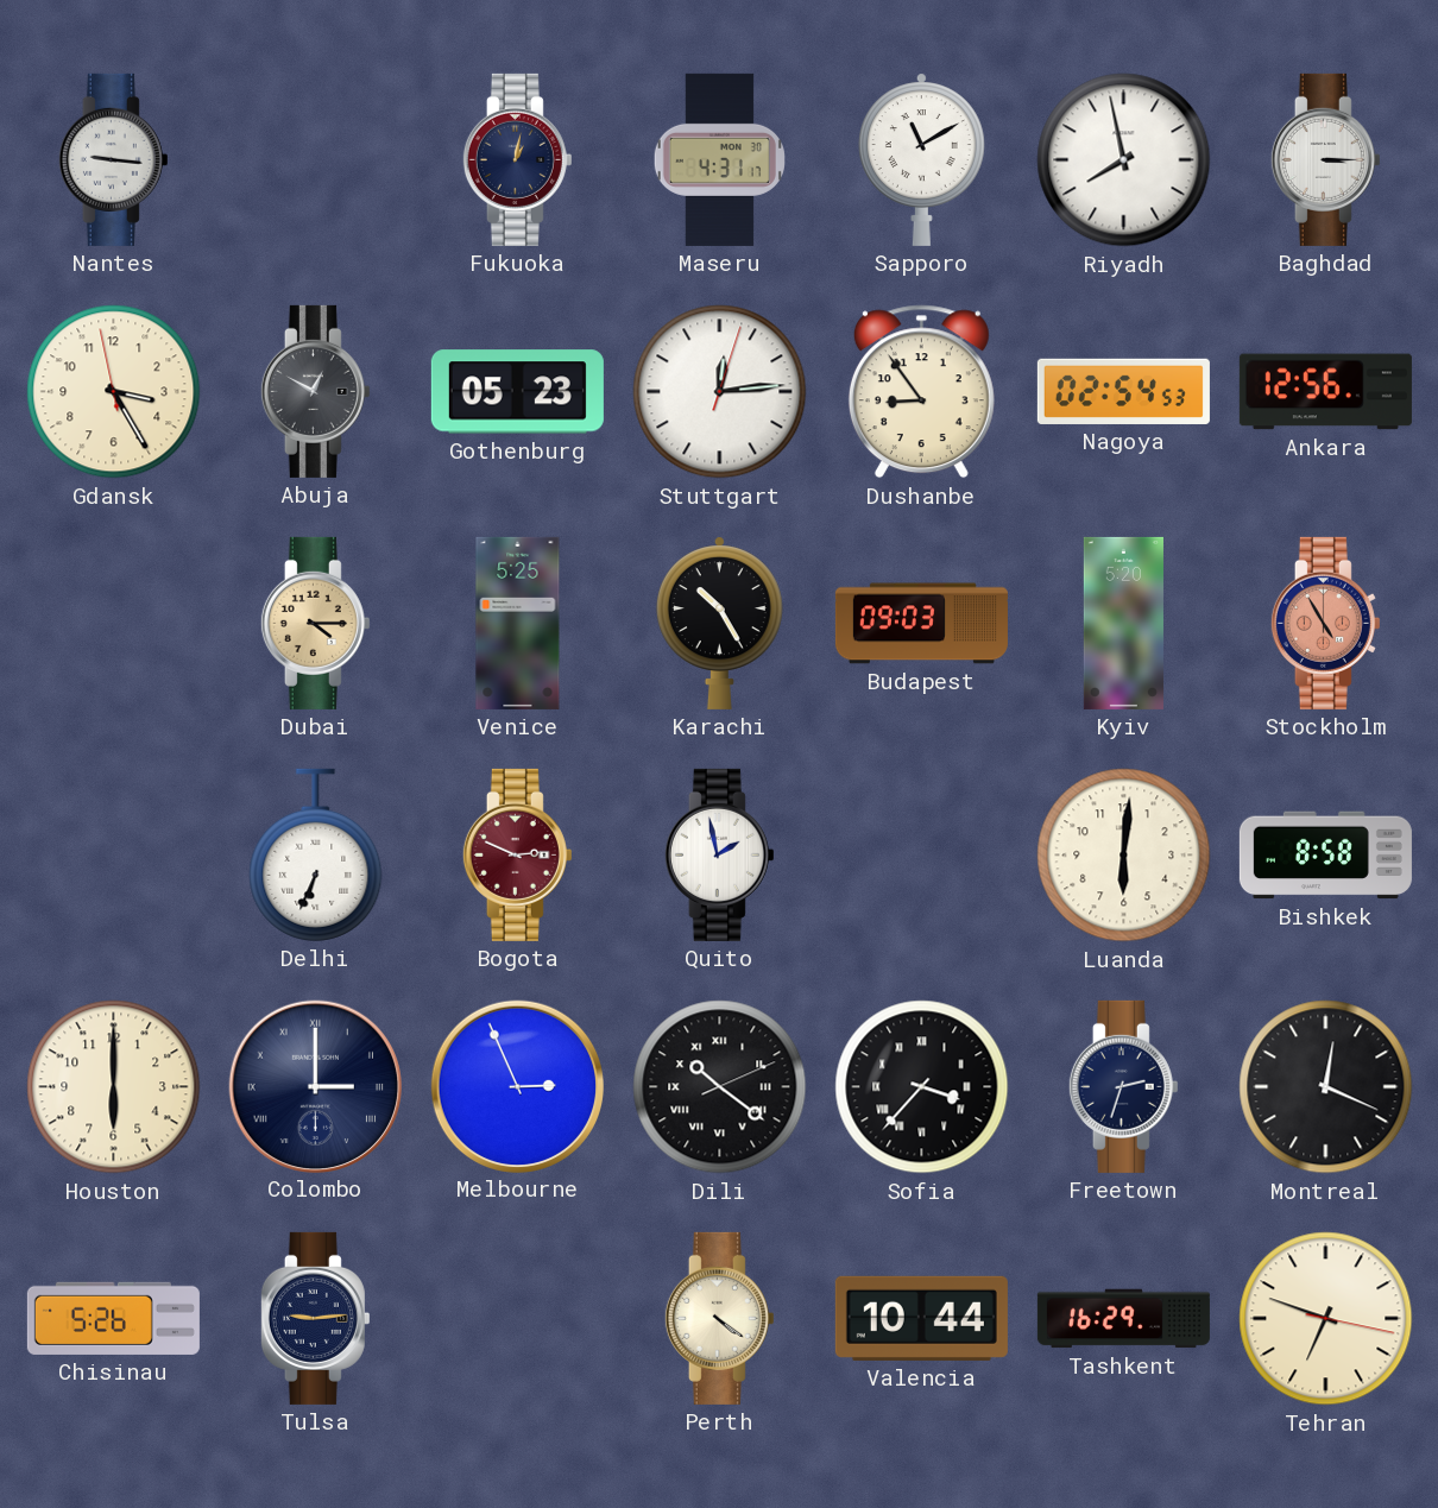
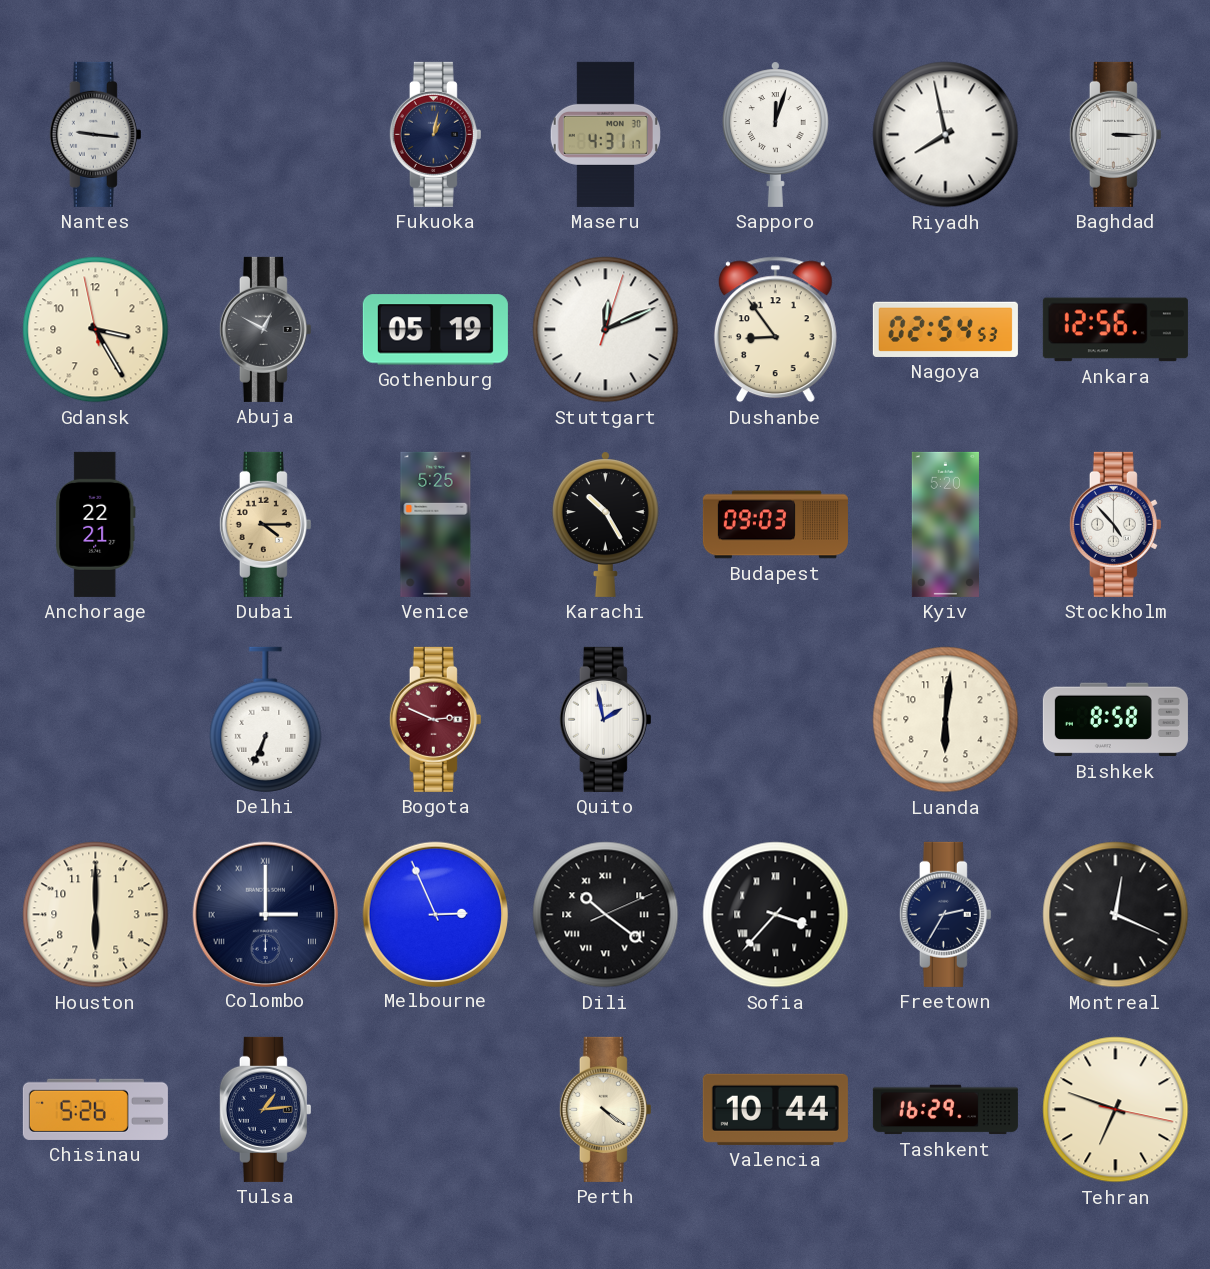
Sapporo: 11:10 -> 12:03 (775, 134)
Gothenburg: 05:23 -> 05:19 (435, 330)
Stuttgart: 12:14 -> 12:11 (606, 330)
Anchorage: none -> 22:21 (96, 524)
Stockholm: 4:55 -> 4:53 (1115, 524)
Stockholm dial: salmon -> white (1115, 524)
Freetown: 2:33 -> 2:35 (945, 914)
Tulsa: 9:14 -> 1:14 (265, 1109)
